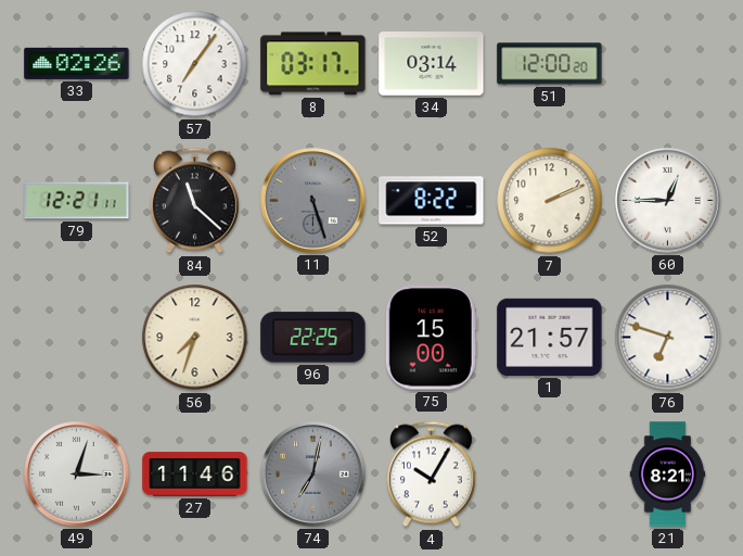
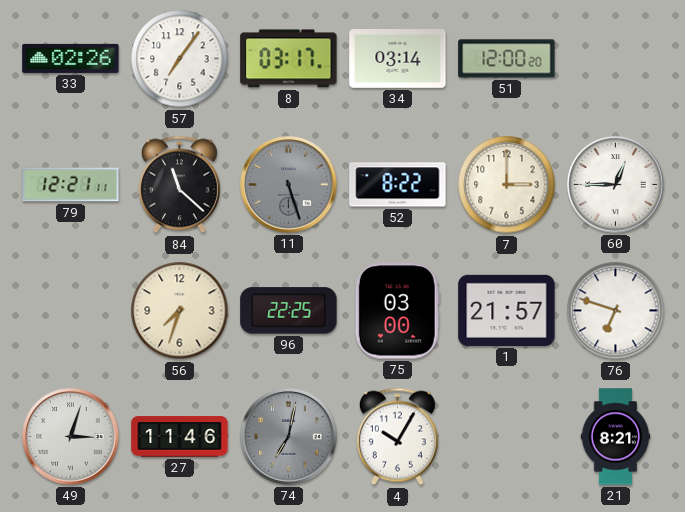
7: 2:11 -> 3:00 (507, 185)
75: 15:00 -> 03:00 (397, 311)
